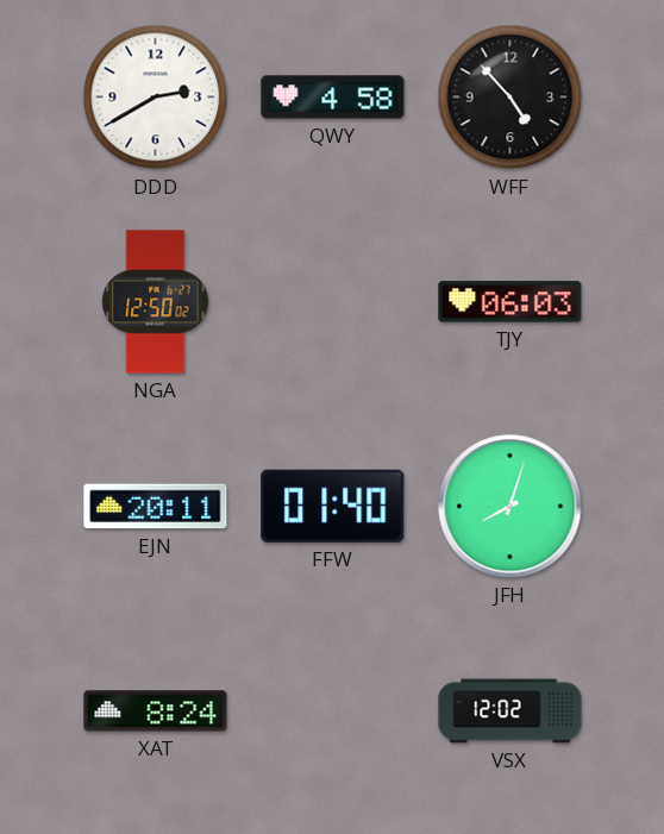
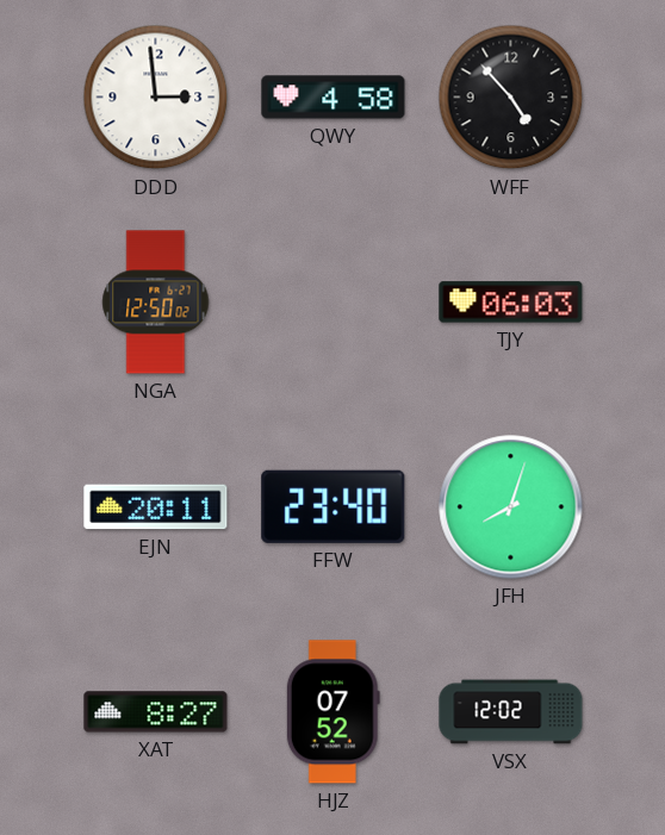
DDD: 2:40 -> 2:59 (156, 98)
FFW: 01:40 -> 23:40 (334, 506)
XAT: 8:24 -> 8:27 (156, 712)
HJZ: none -> 07:52 (332, 712)
